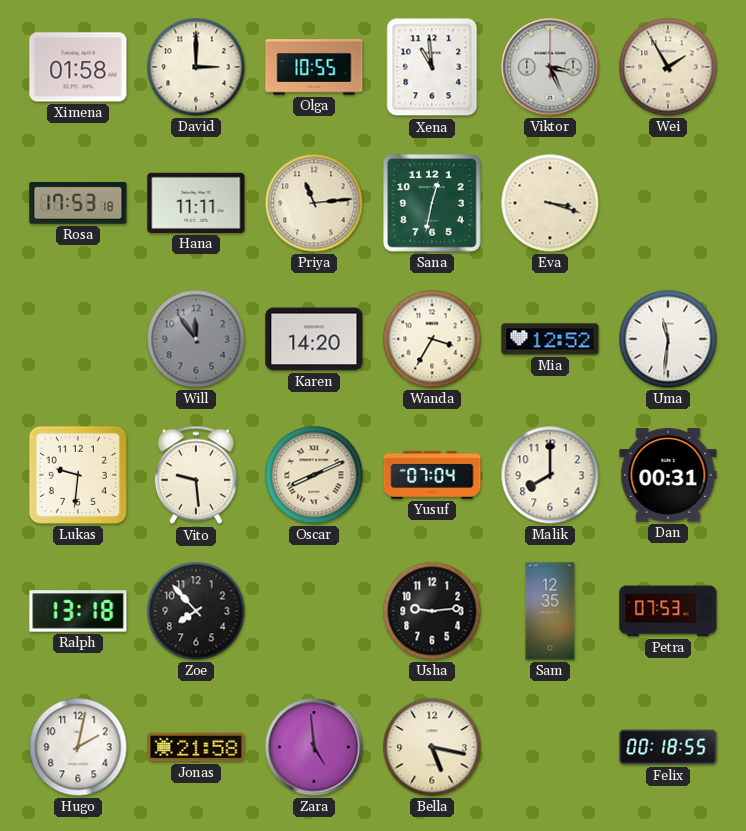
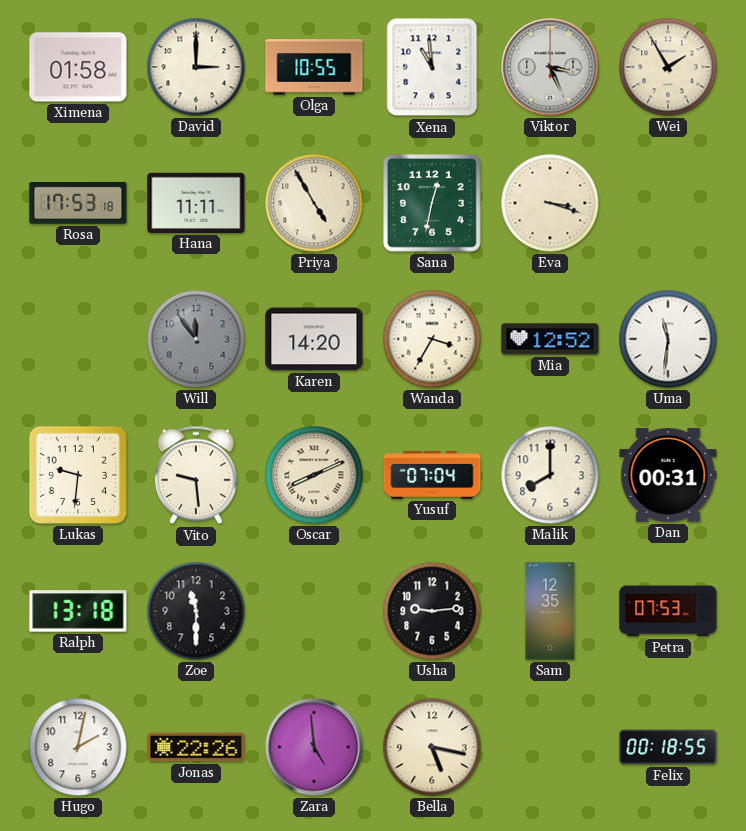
Priya: 11:14 -> 4:55 (314, 203)
Zoe: 7:53 -> 11:30 (196, 611)
Jonas: 21:58 -> 22:26 (196, 747)
